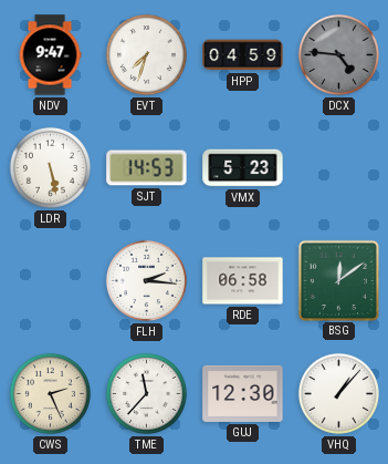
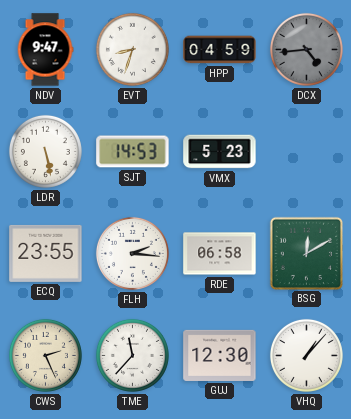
EVT: 7:33 -> 8:33 (132, 49)
DCX: 4:46 -> 4:44 (306, 49)
ECQ: none -> 23:55 (46, 253)
BSG: 12:09 -> 12:10 (306, 253)
